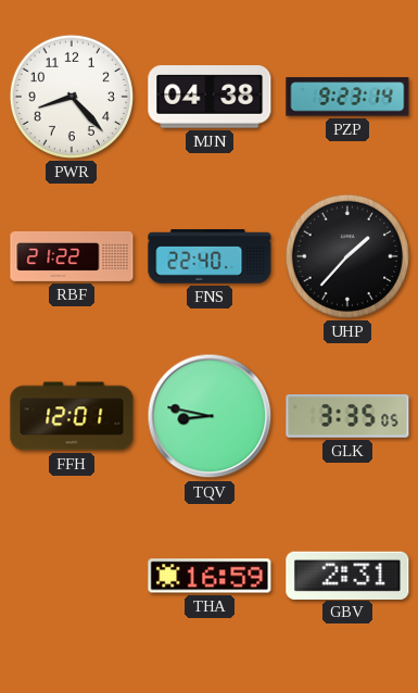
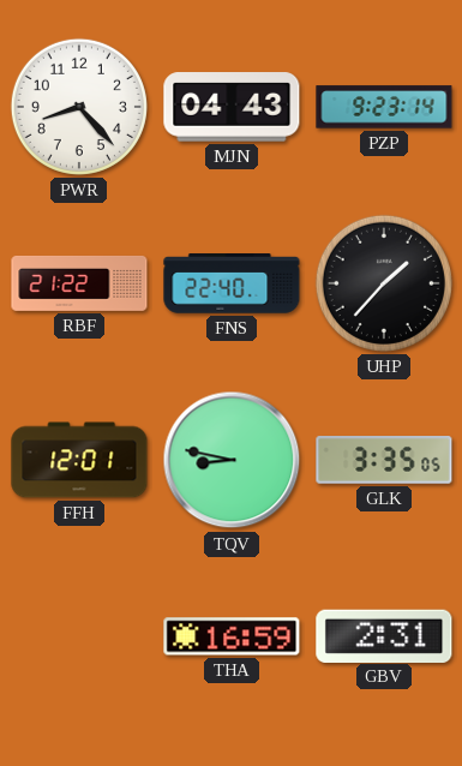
MJN: 04:38 -> 04:43 (232, 107)
